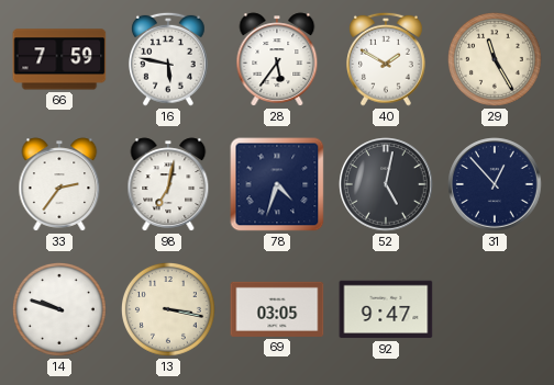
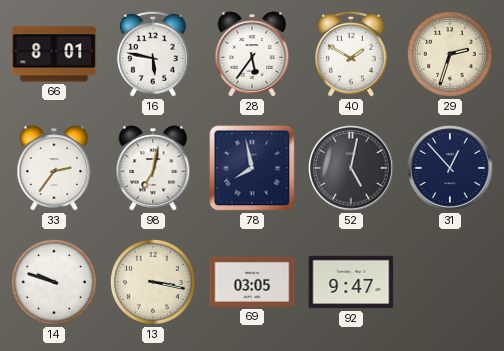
66: 7:59 -> 8:01 (54, 54)
29: 11:25 -> 2:33 (451, 55)
78: 4:33 -> 7:58 (252, 168)
